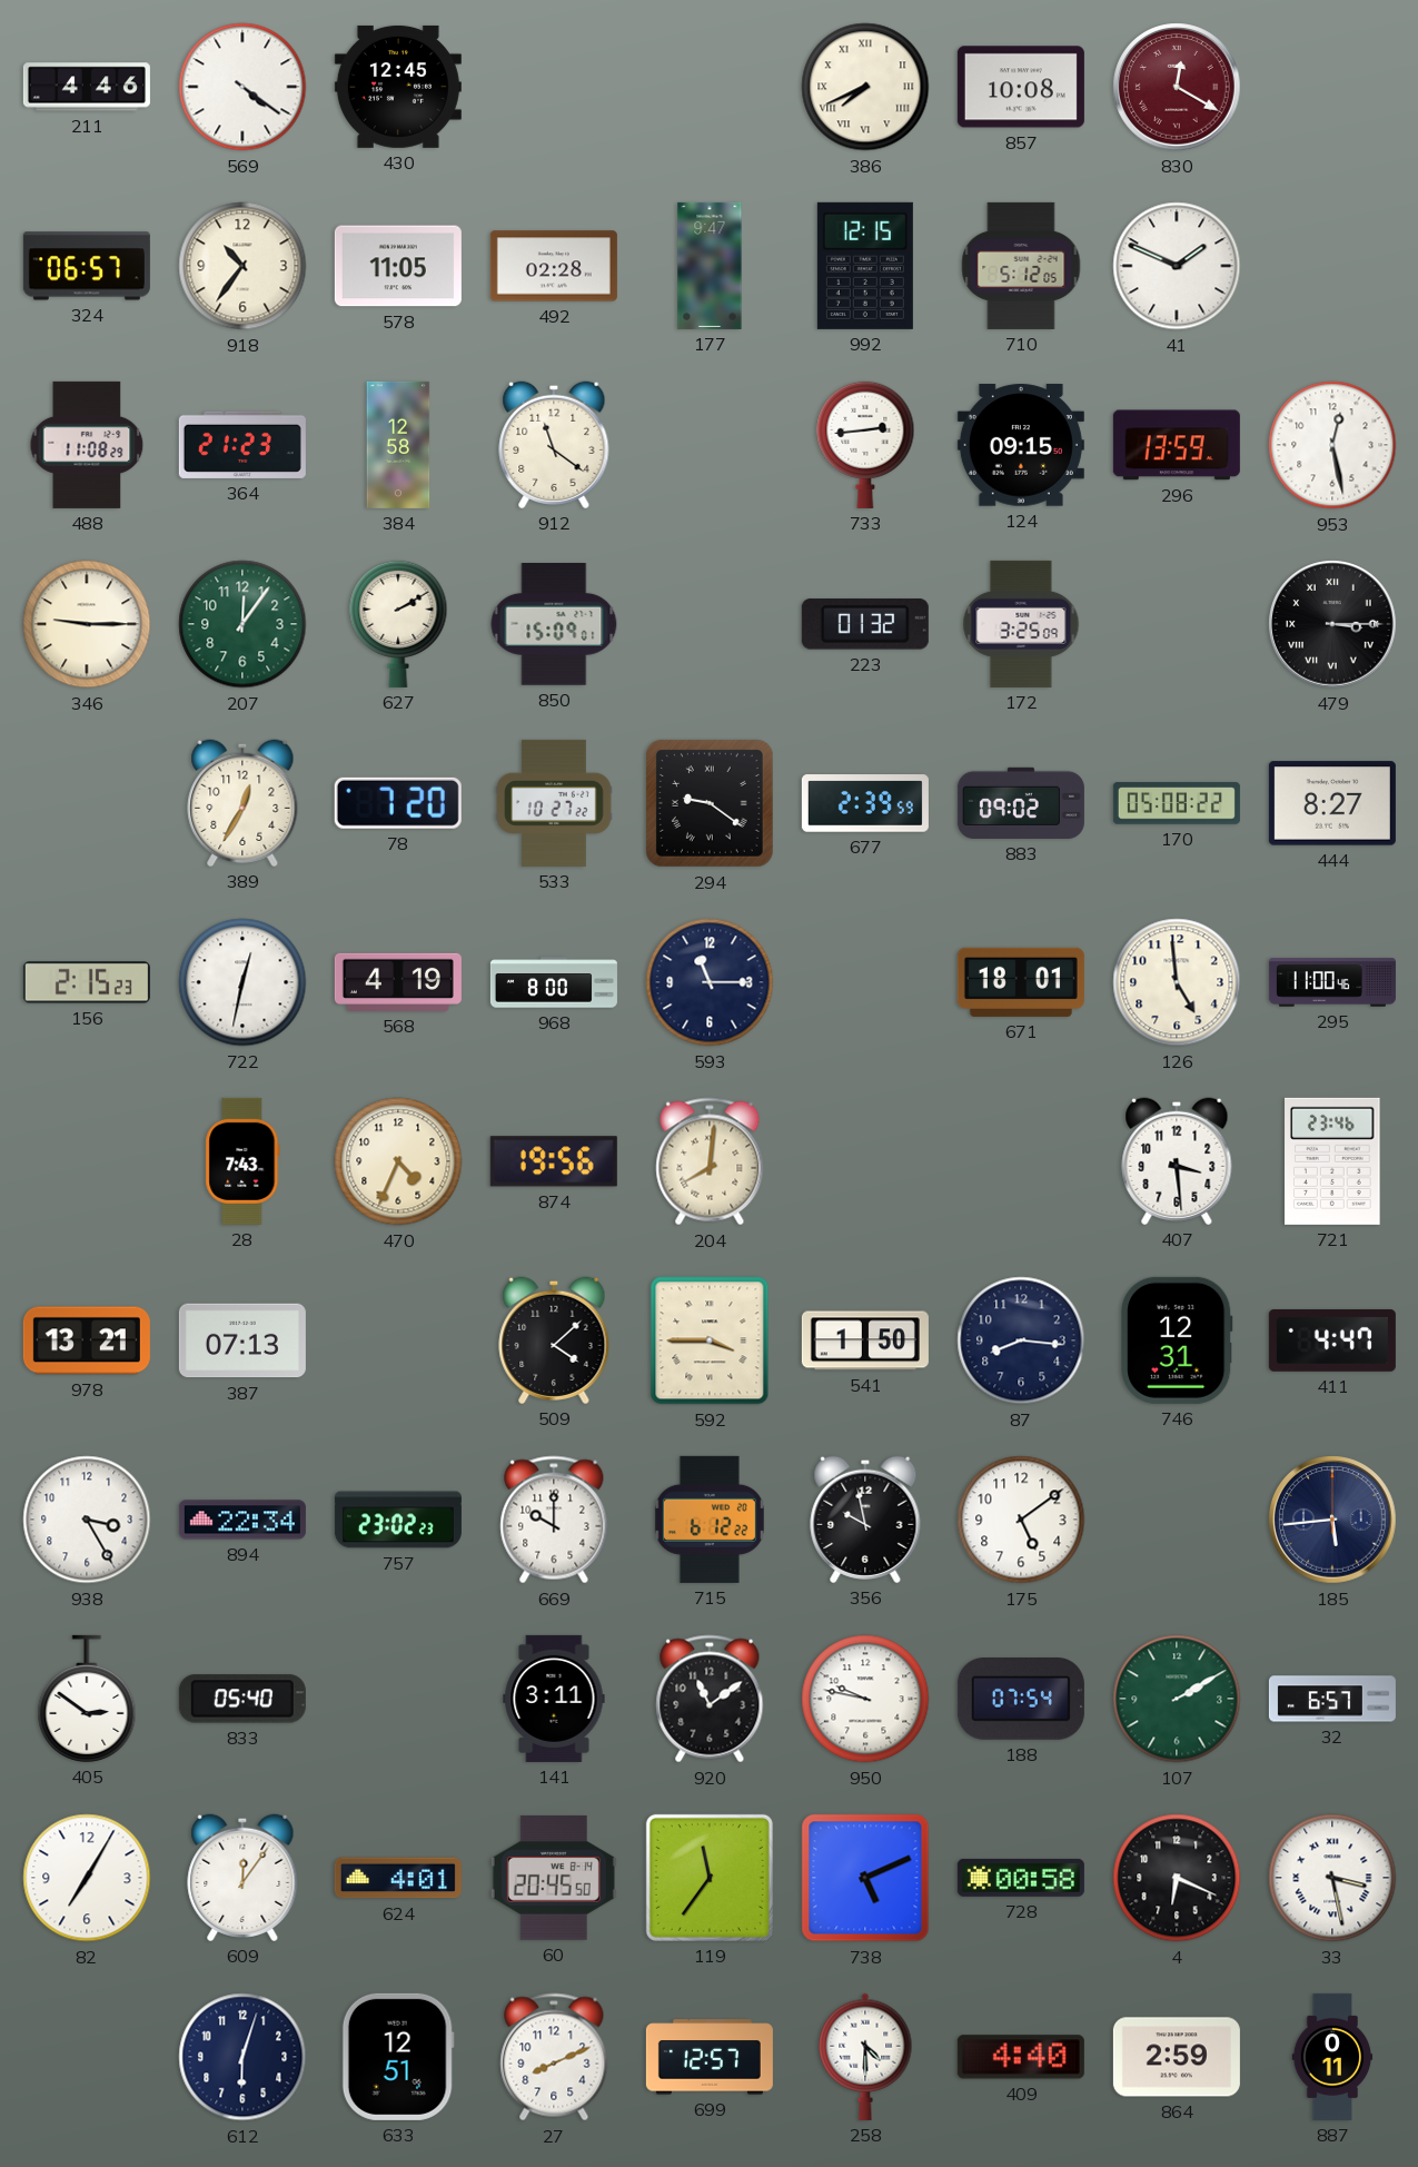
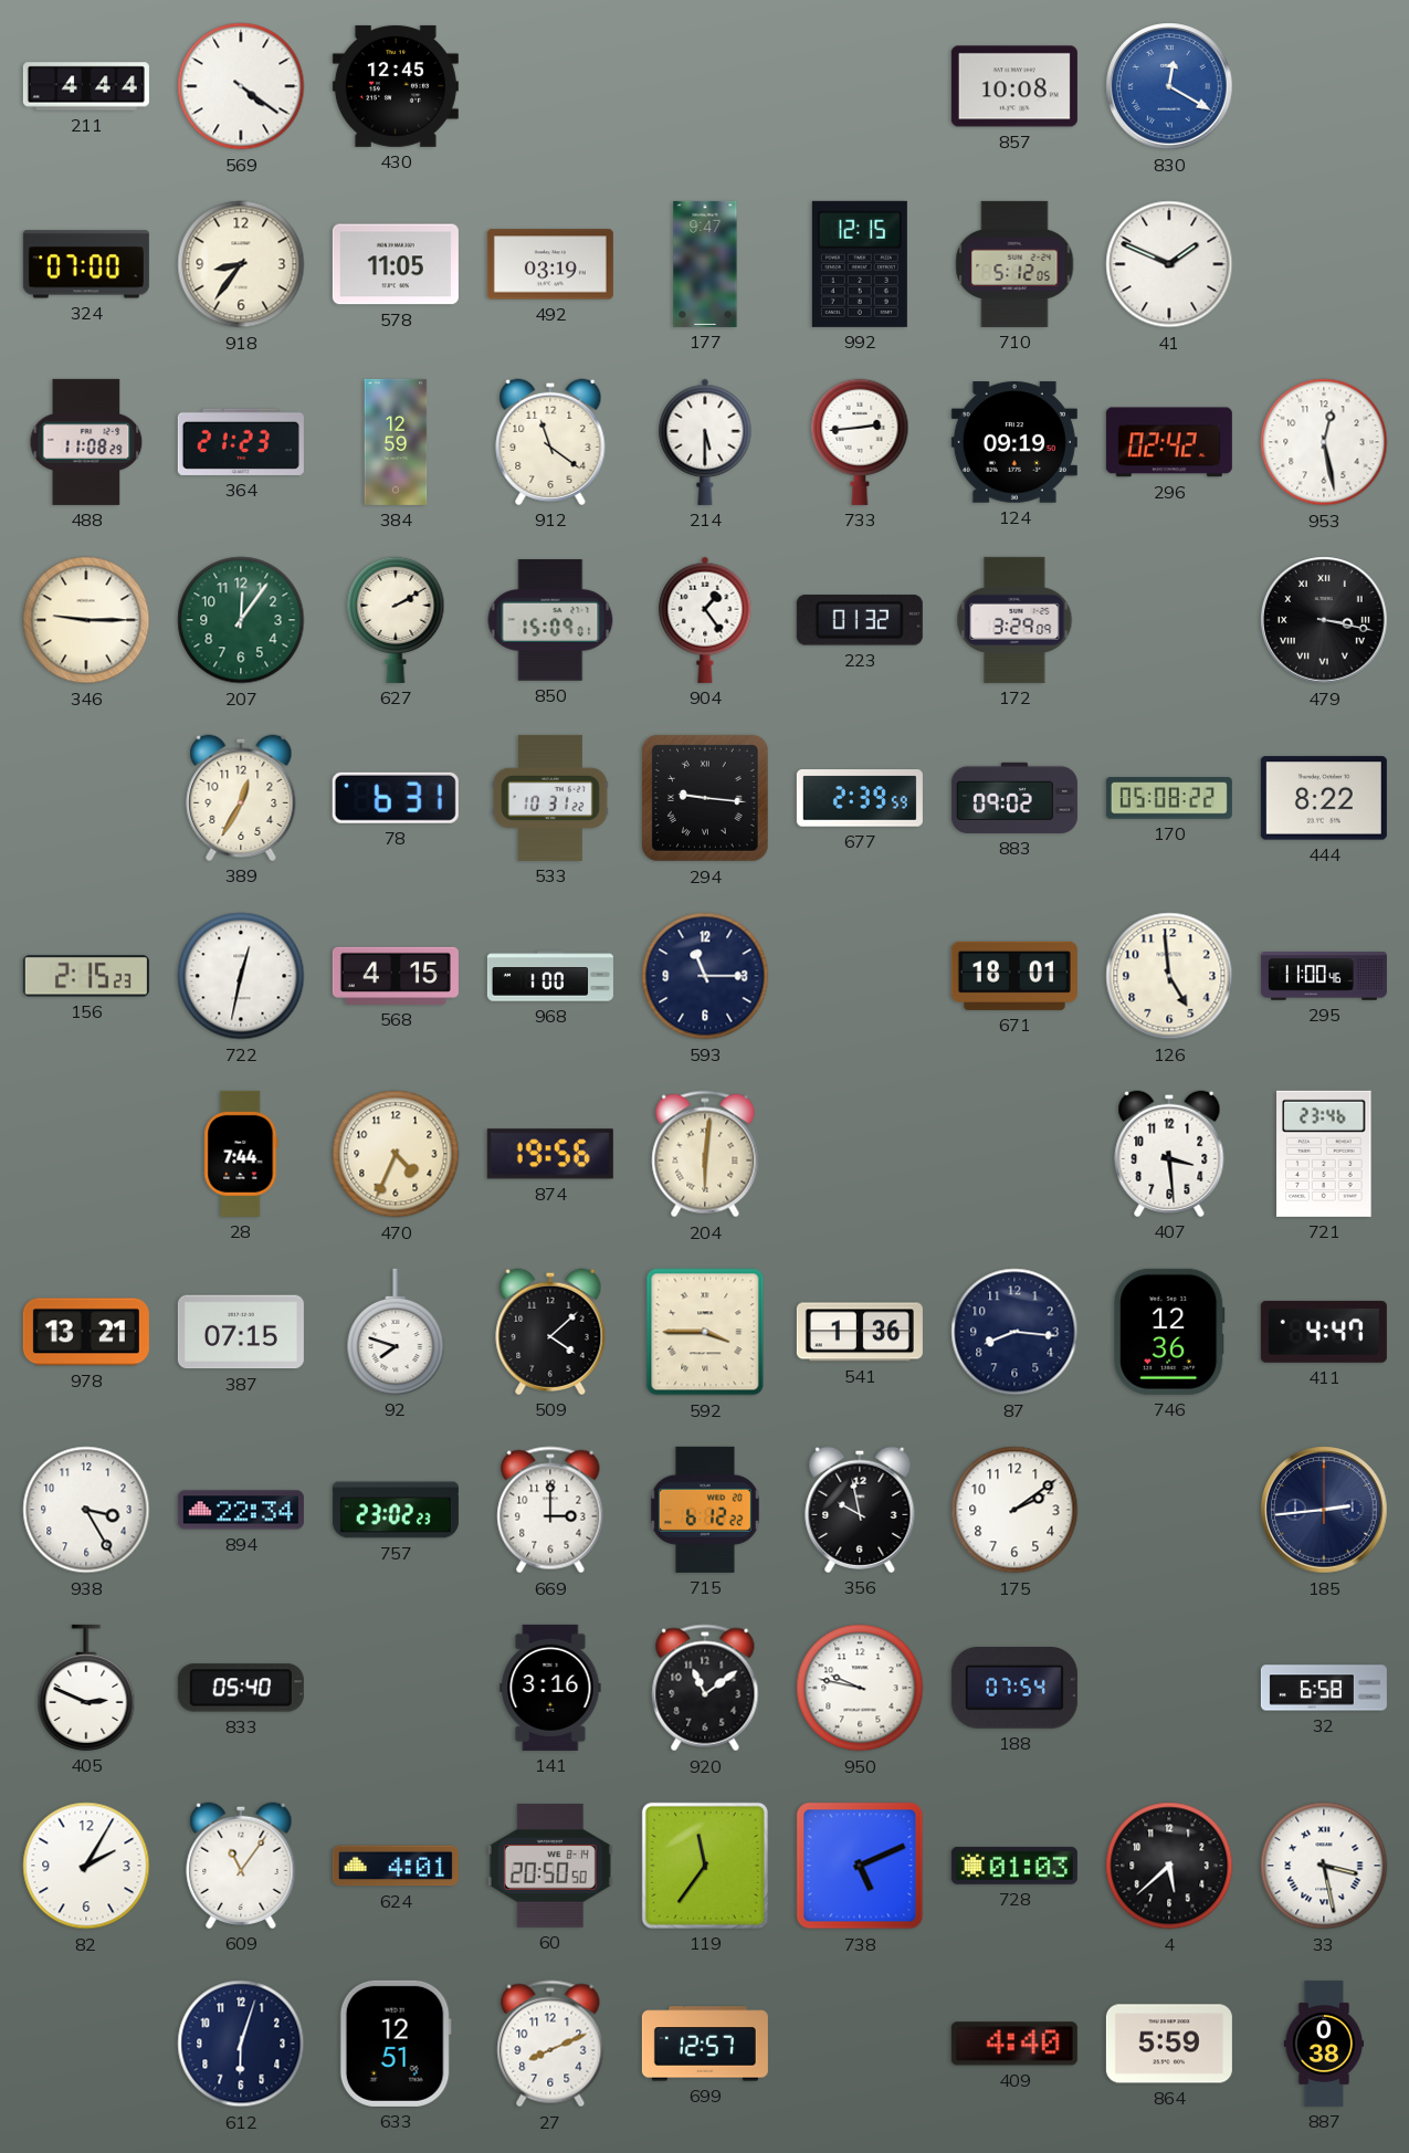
211: 4:46 -> 4:44 (86, 86)
386: 7:41 -> none (865, 87)
830 dial: burgundy -> blue (1169, 86)
324: 06:57 -> 07:00 (86, 264)
918: 10:36 -> 8:36 (241, 264)
492: 02:28 -> 03:19 (550, 264)
384: 12:58 -> 12:59 (396, 442)
214: none -> 5:30 (705, 442)
124: 09:15 -> 09:19 (1014, 442)
296: 13:59 -> 02:42 (1169, 442)
904: none -> 1:24 (705, 620)
172: 3:25 -> 3:29 (1014, 620)
479: 3:15 -> 3:17 (1324, 620)
78: 7:20 -> 6:31 (396, 798)
533: 10:27 -> 10:31 (550, 798)
294: 9:21 -> 9:16 (705, 798)
444: 8:27 -> 8:22 (1324, 798)
568: 4:19 -> 4:15 (396, 976)
968: 8:00 -> 1:00 (550, 976)
28: 7:43 -> 7:44 (241, 1154)
204: 8:01 -> 6:01 (705, 1154)
387: 07:13 -> 07:15 (241, 1332)
92: none -> 7:48 (396, 1332)
541: 1:50 -> 1:36 (860, 1332)
746: 12:31 -> 12:36 (1170, 1332)
669: 10:00 -> 3:00 (550, 1510)
175: 5:09 -> 2:09 (1014, 1510)
185: 5:44 -> 2:44 (1324, 1510)
405: 2:51 -> 2:49 (86, 1688)
141: 3:11 -> 3:16 (550, 1688)
107: 2:10 -> none (1177, 1699)
32: 6:57 -> 6:58 (1324, 1688)
82: 7:05 -> 2:05 (86, 1866)
609: 12:06 -> 11:06 (241, 1866)
60: 20:45 -> 20:50 (550, 1866)
728: 00:58 -> 01:03 (1014, 1866)
4: 6:19 -> 5:38 (1169, 1866)
258: 4:30 -> none (865, 2057)
864: 2:59 -> 5:59 (1169, 2044)
887: 0:11 -> 0:38 (1324, 2044)
